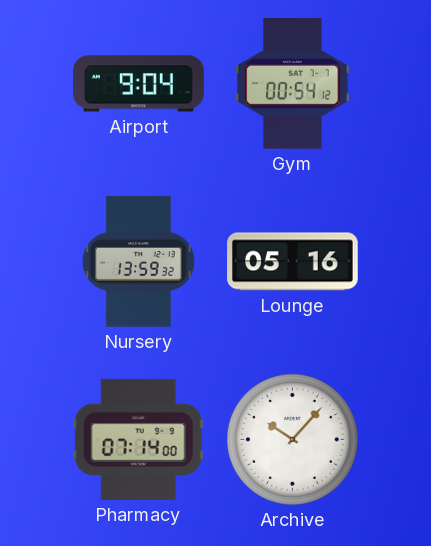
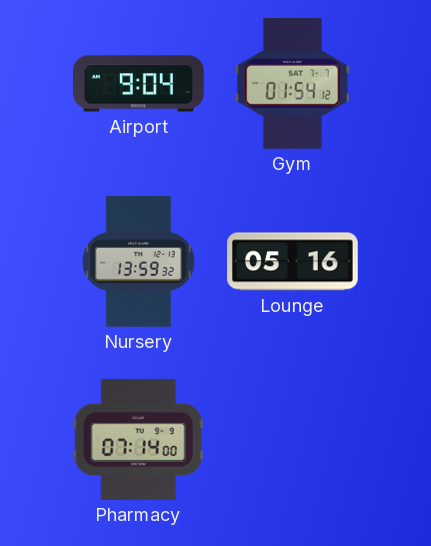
Gym: 00:54 -> 01:54 (293, 84)
Archive: 10:07 -> none (292, 439)
